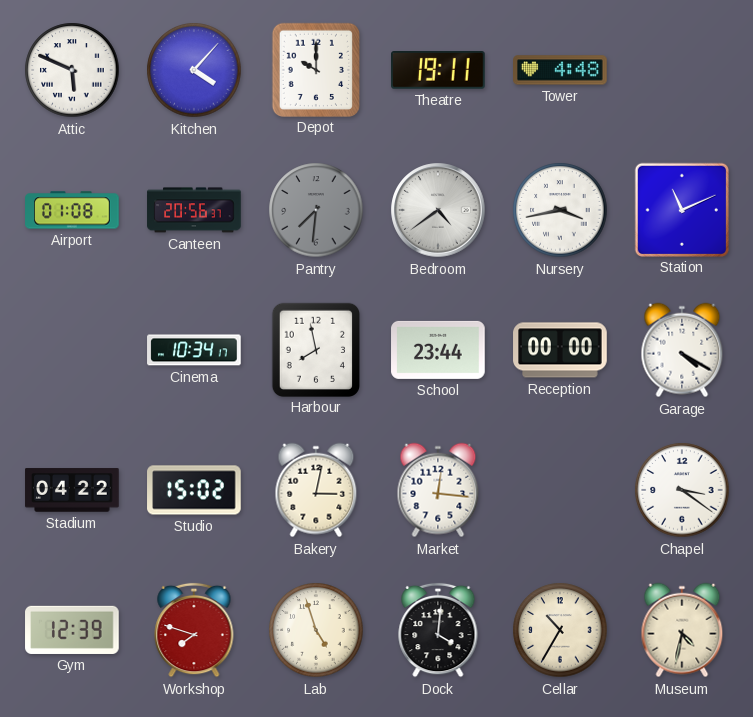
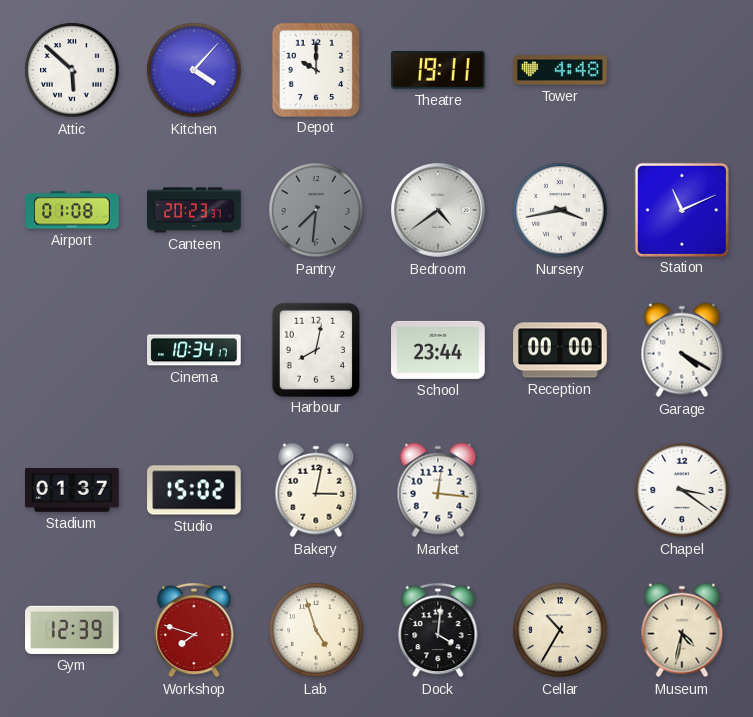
Attic: 5:49 -> 5:52 (72, 70)
Canteen: 20:56 -> 20:23 (194, 210)
Harbour: 7:58 -> 8:02 (315, 349)
Stadium: 04:22 -> 01:37 (72, 490)
